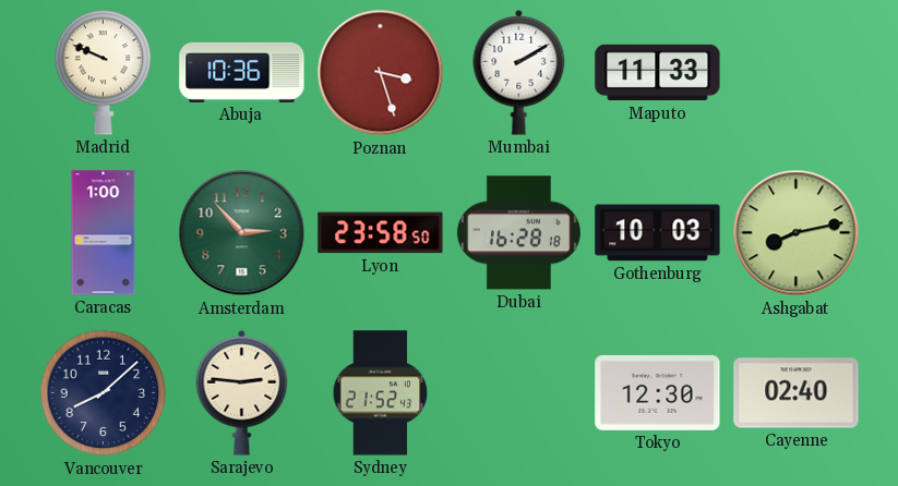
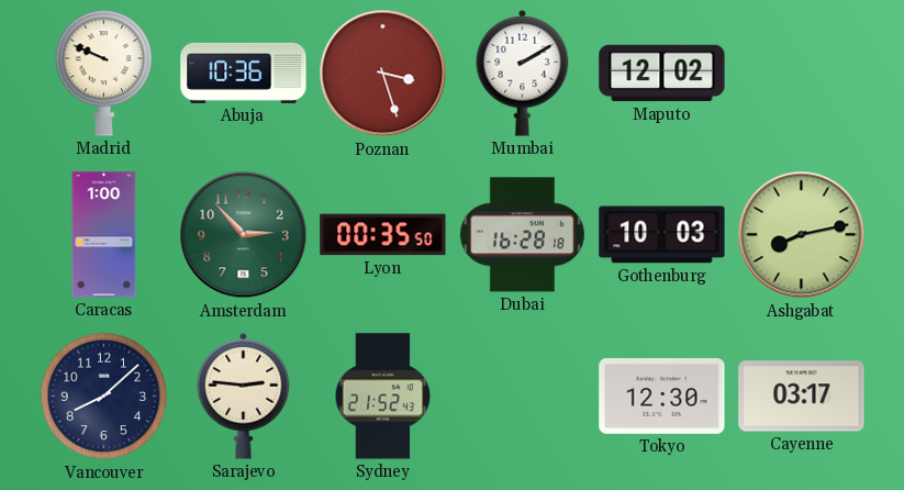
Maputo: 11:33 -> 12:02 (662, 74)
Lyon: 23:58 -> 00:35 (383, 235)
Cayenne: 02:40 -> 03:17 (802, 397)
